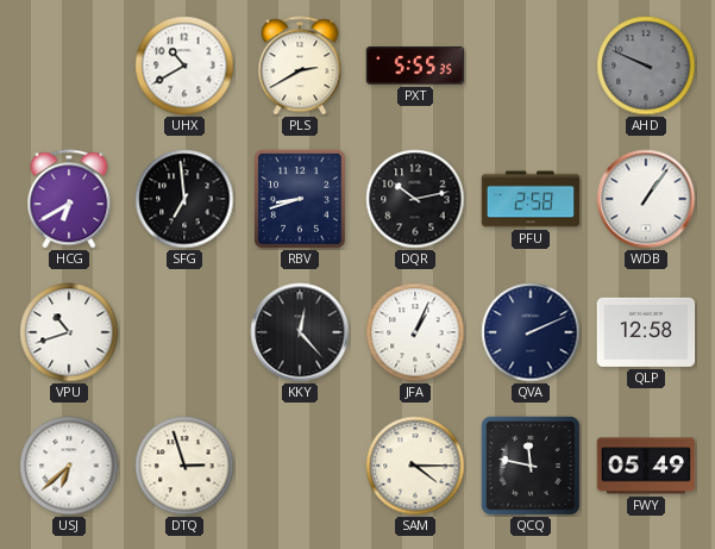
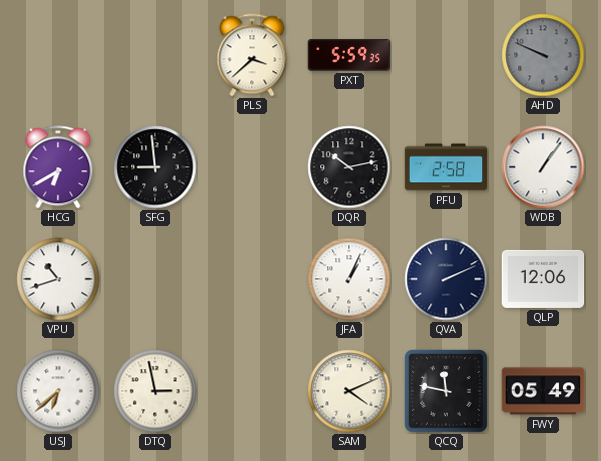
UHX: 10:40 -> none (184, 65)
PLS: 2:40 -> 3:38 (252, 55)
PXT: 5:55 -> 5:59 (349, 55)
SFG: 6:59 -> 8:59 (155, 167)
RBV: 8:42 -> none (300, 199)
KKY: 12:23 -> none (300, 332)
QLP: 12:58 -> 12:06 (543, 279)
DTQ: 2:57 -> 2:58 (155, 391)
SAM: 4:15 -> 4:11 (349, 391)
